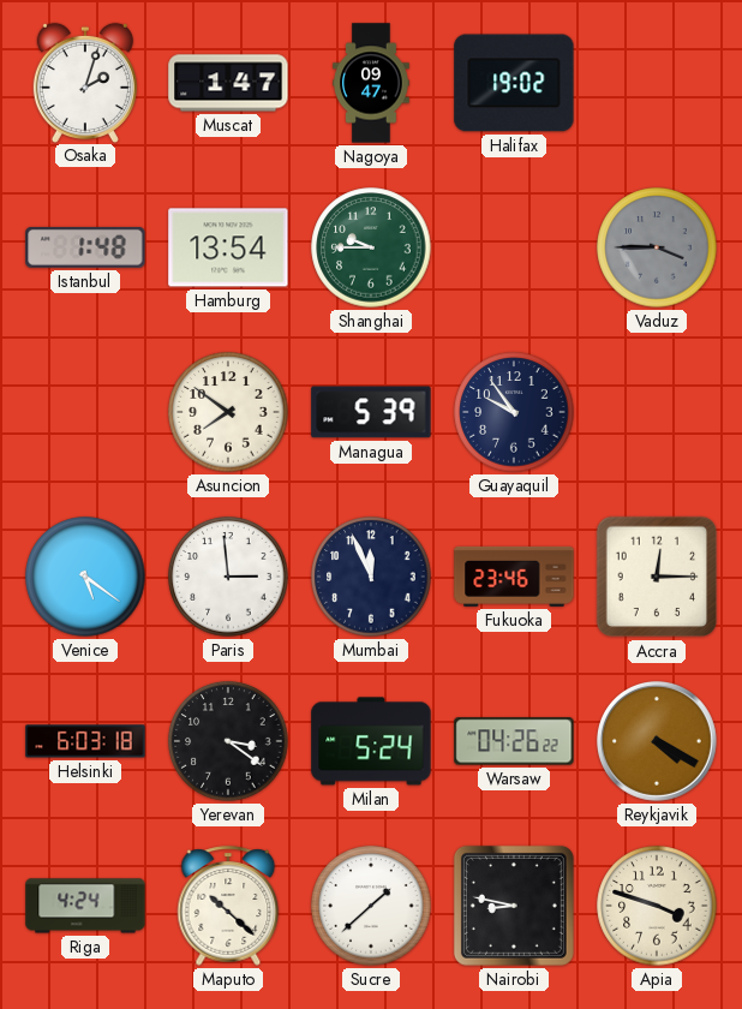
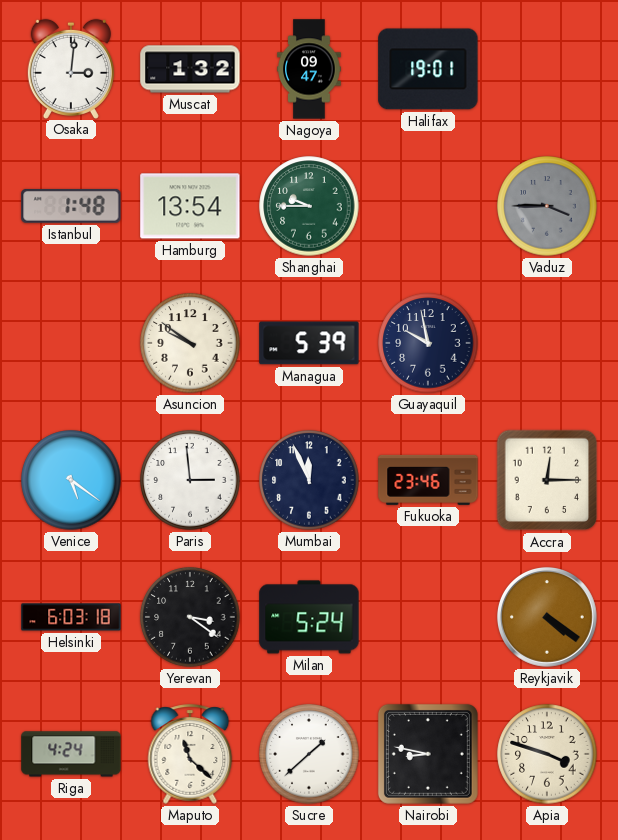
Osaka: 2:03 -> 3:01 (71, 68)
Muscat: 1:47 -> 1:32 (190, 69)
Halifax: 19:02 -> 19:01 (428, 69)
Asuncion: 7:51 -> 9:51 (190, 343)
Guayaquil: 9:54 -> 9:58 (428, 343)
Warsaw: 04:26 -> none (514, 741)
Reykjavik: 4:20 -> 4:21 (547, 617)
Maputo: 10:22 -> 11:22 (190, 754)
